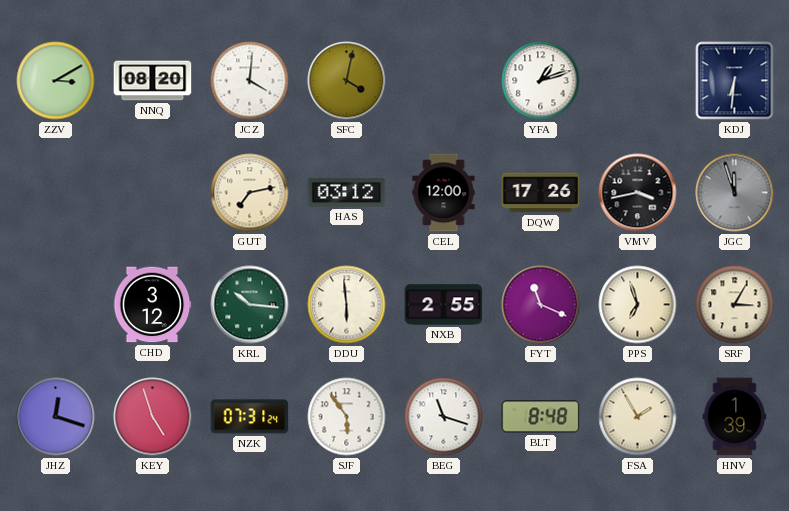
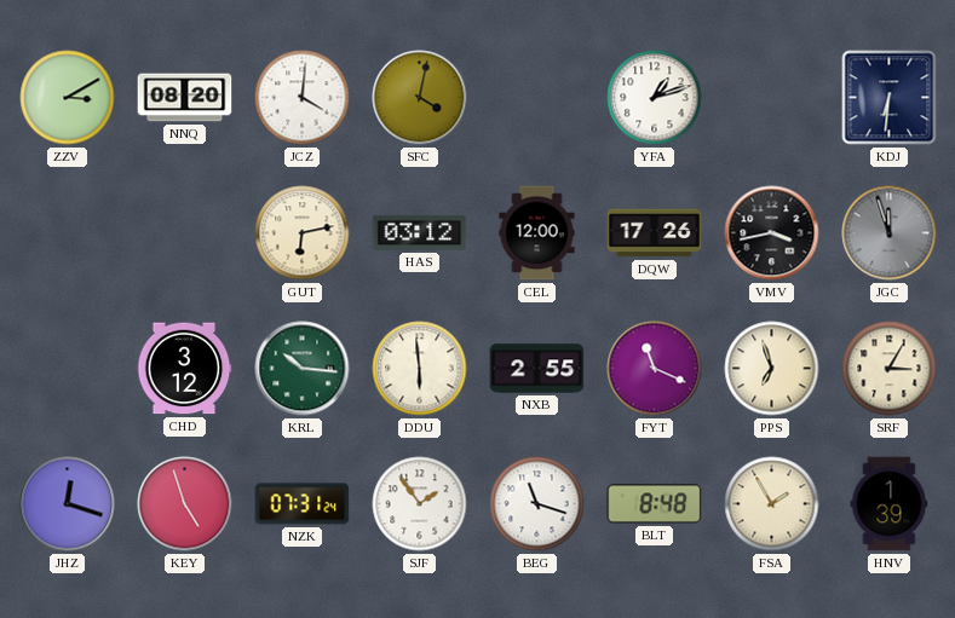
GUT: 7:13 -> 6:13 (303, 233)
SJF: 5:54 -> 1:54 (420, 504)
